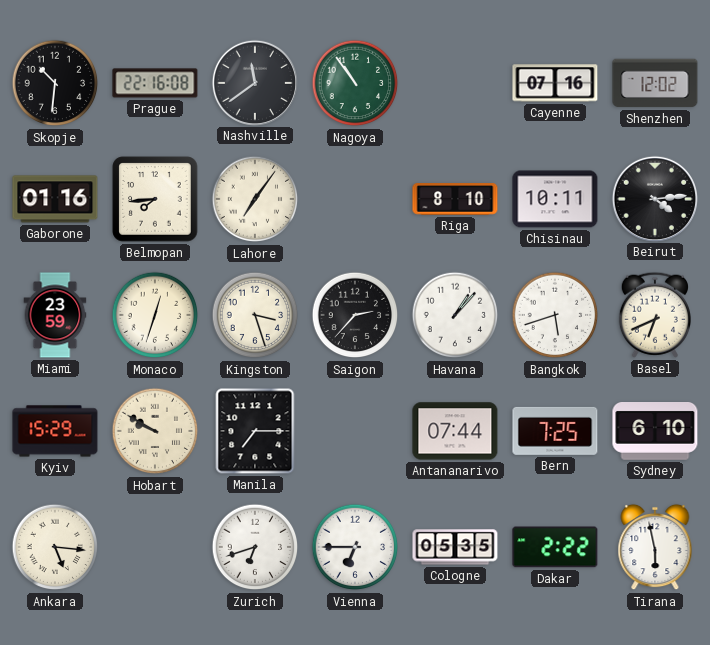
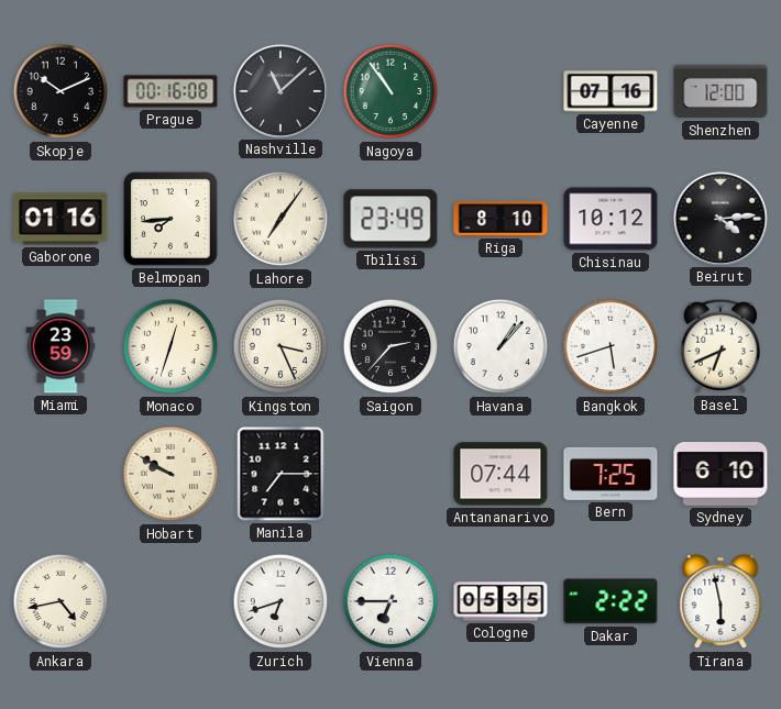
Skopje: 10:31 -> 10:11 (61, 91)
Prague: 22:16 -> 00:16 (170, 91)
Nashville: 11:39 -> 11:08 (279, 90)
Shenzhen: 12:02 -> 12:00 (721, 91)
Tbilisi: none -> 23:49 (391, 219)
Chisinau: 10:11 -> 10:12 (610, 219)
Kingston: 3:27 -> 3:26 (280, 346)
Kyiv: 15:29 -> none (55, 431)
Ankara: 5:16 -> 4:43 (61, 601)
